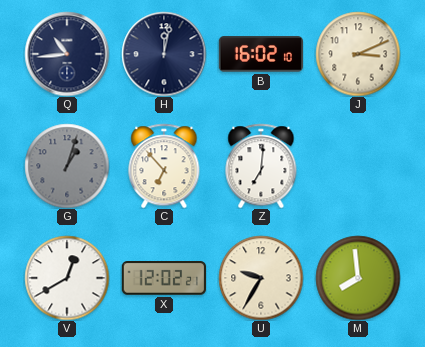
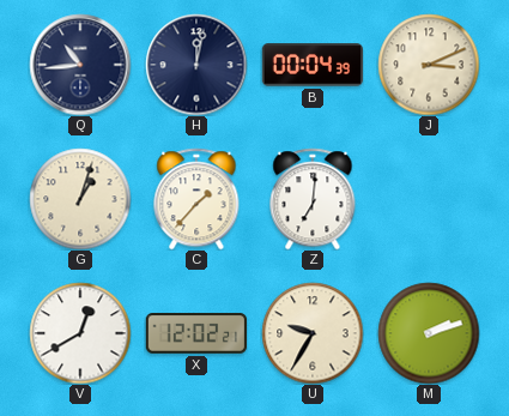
B: 16:02 -> 00:04 (311, 65)
G dial: grey -> cream (80, 199)
C: 6:53 -> 1:37 (196, 199)
M: 7:59 -> 2:12 (429, 333)
